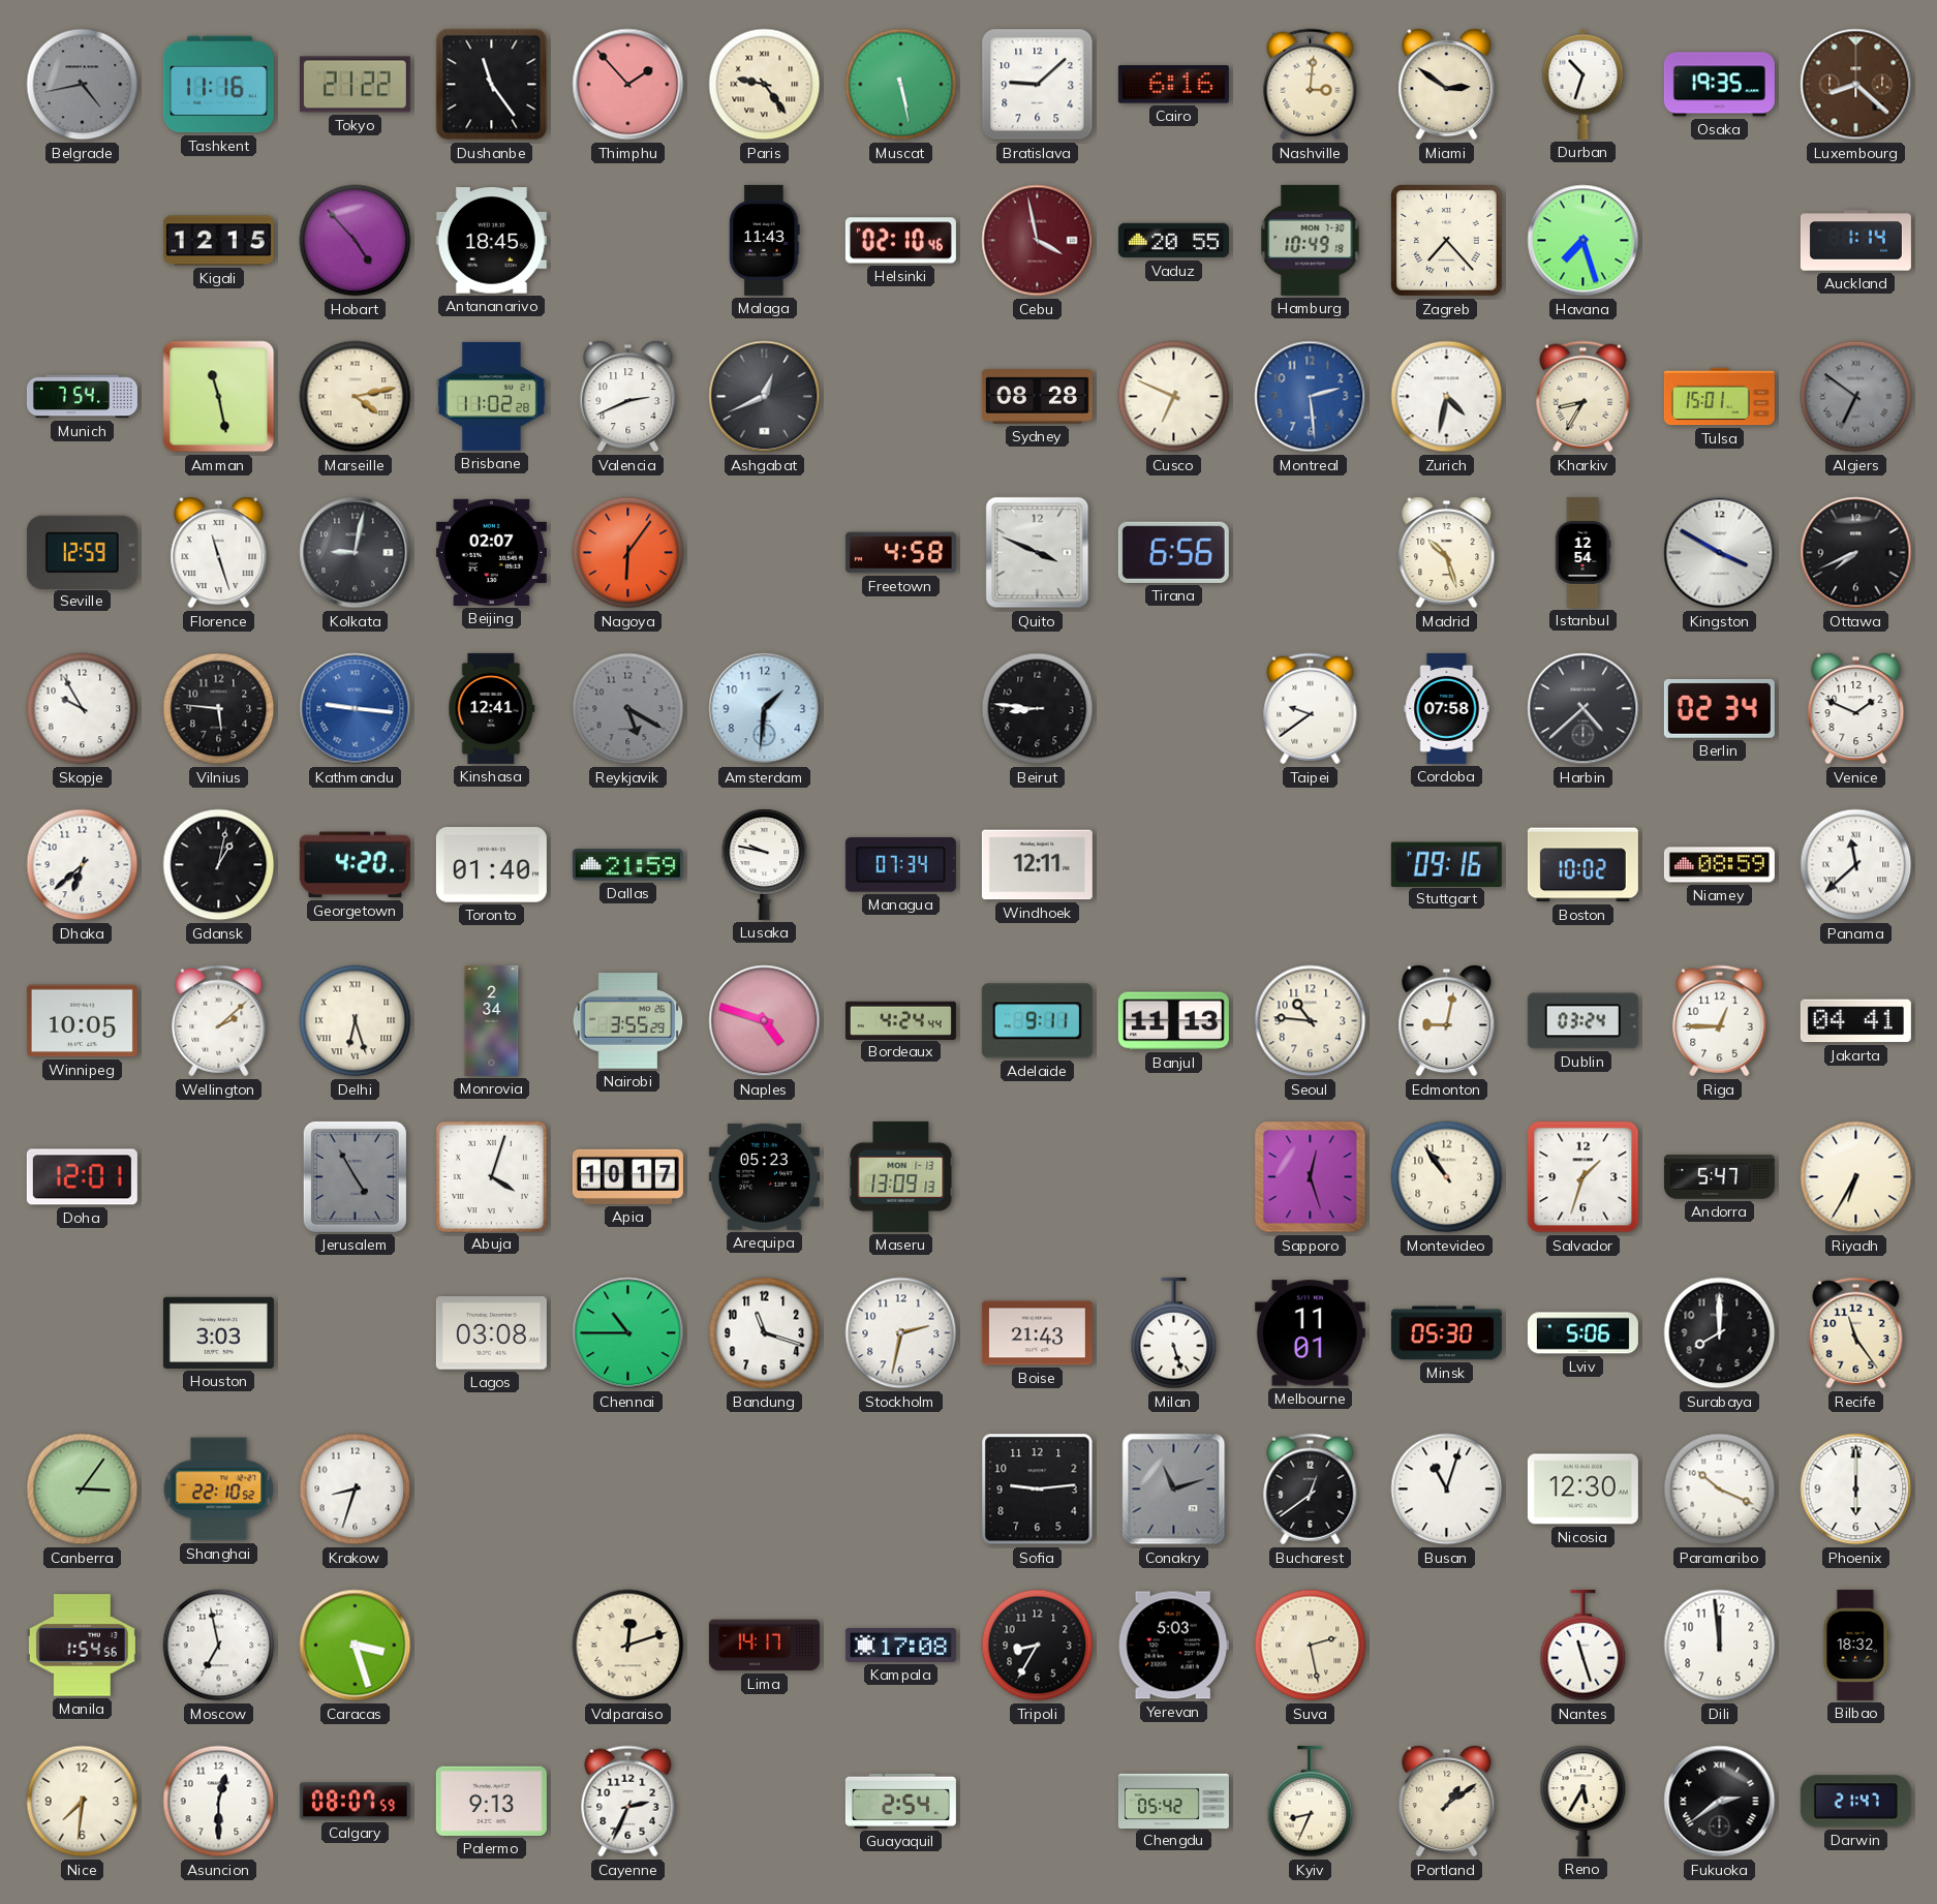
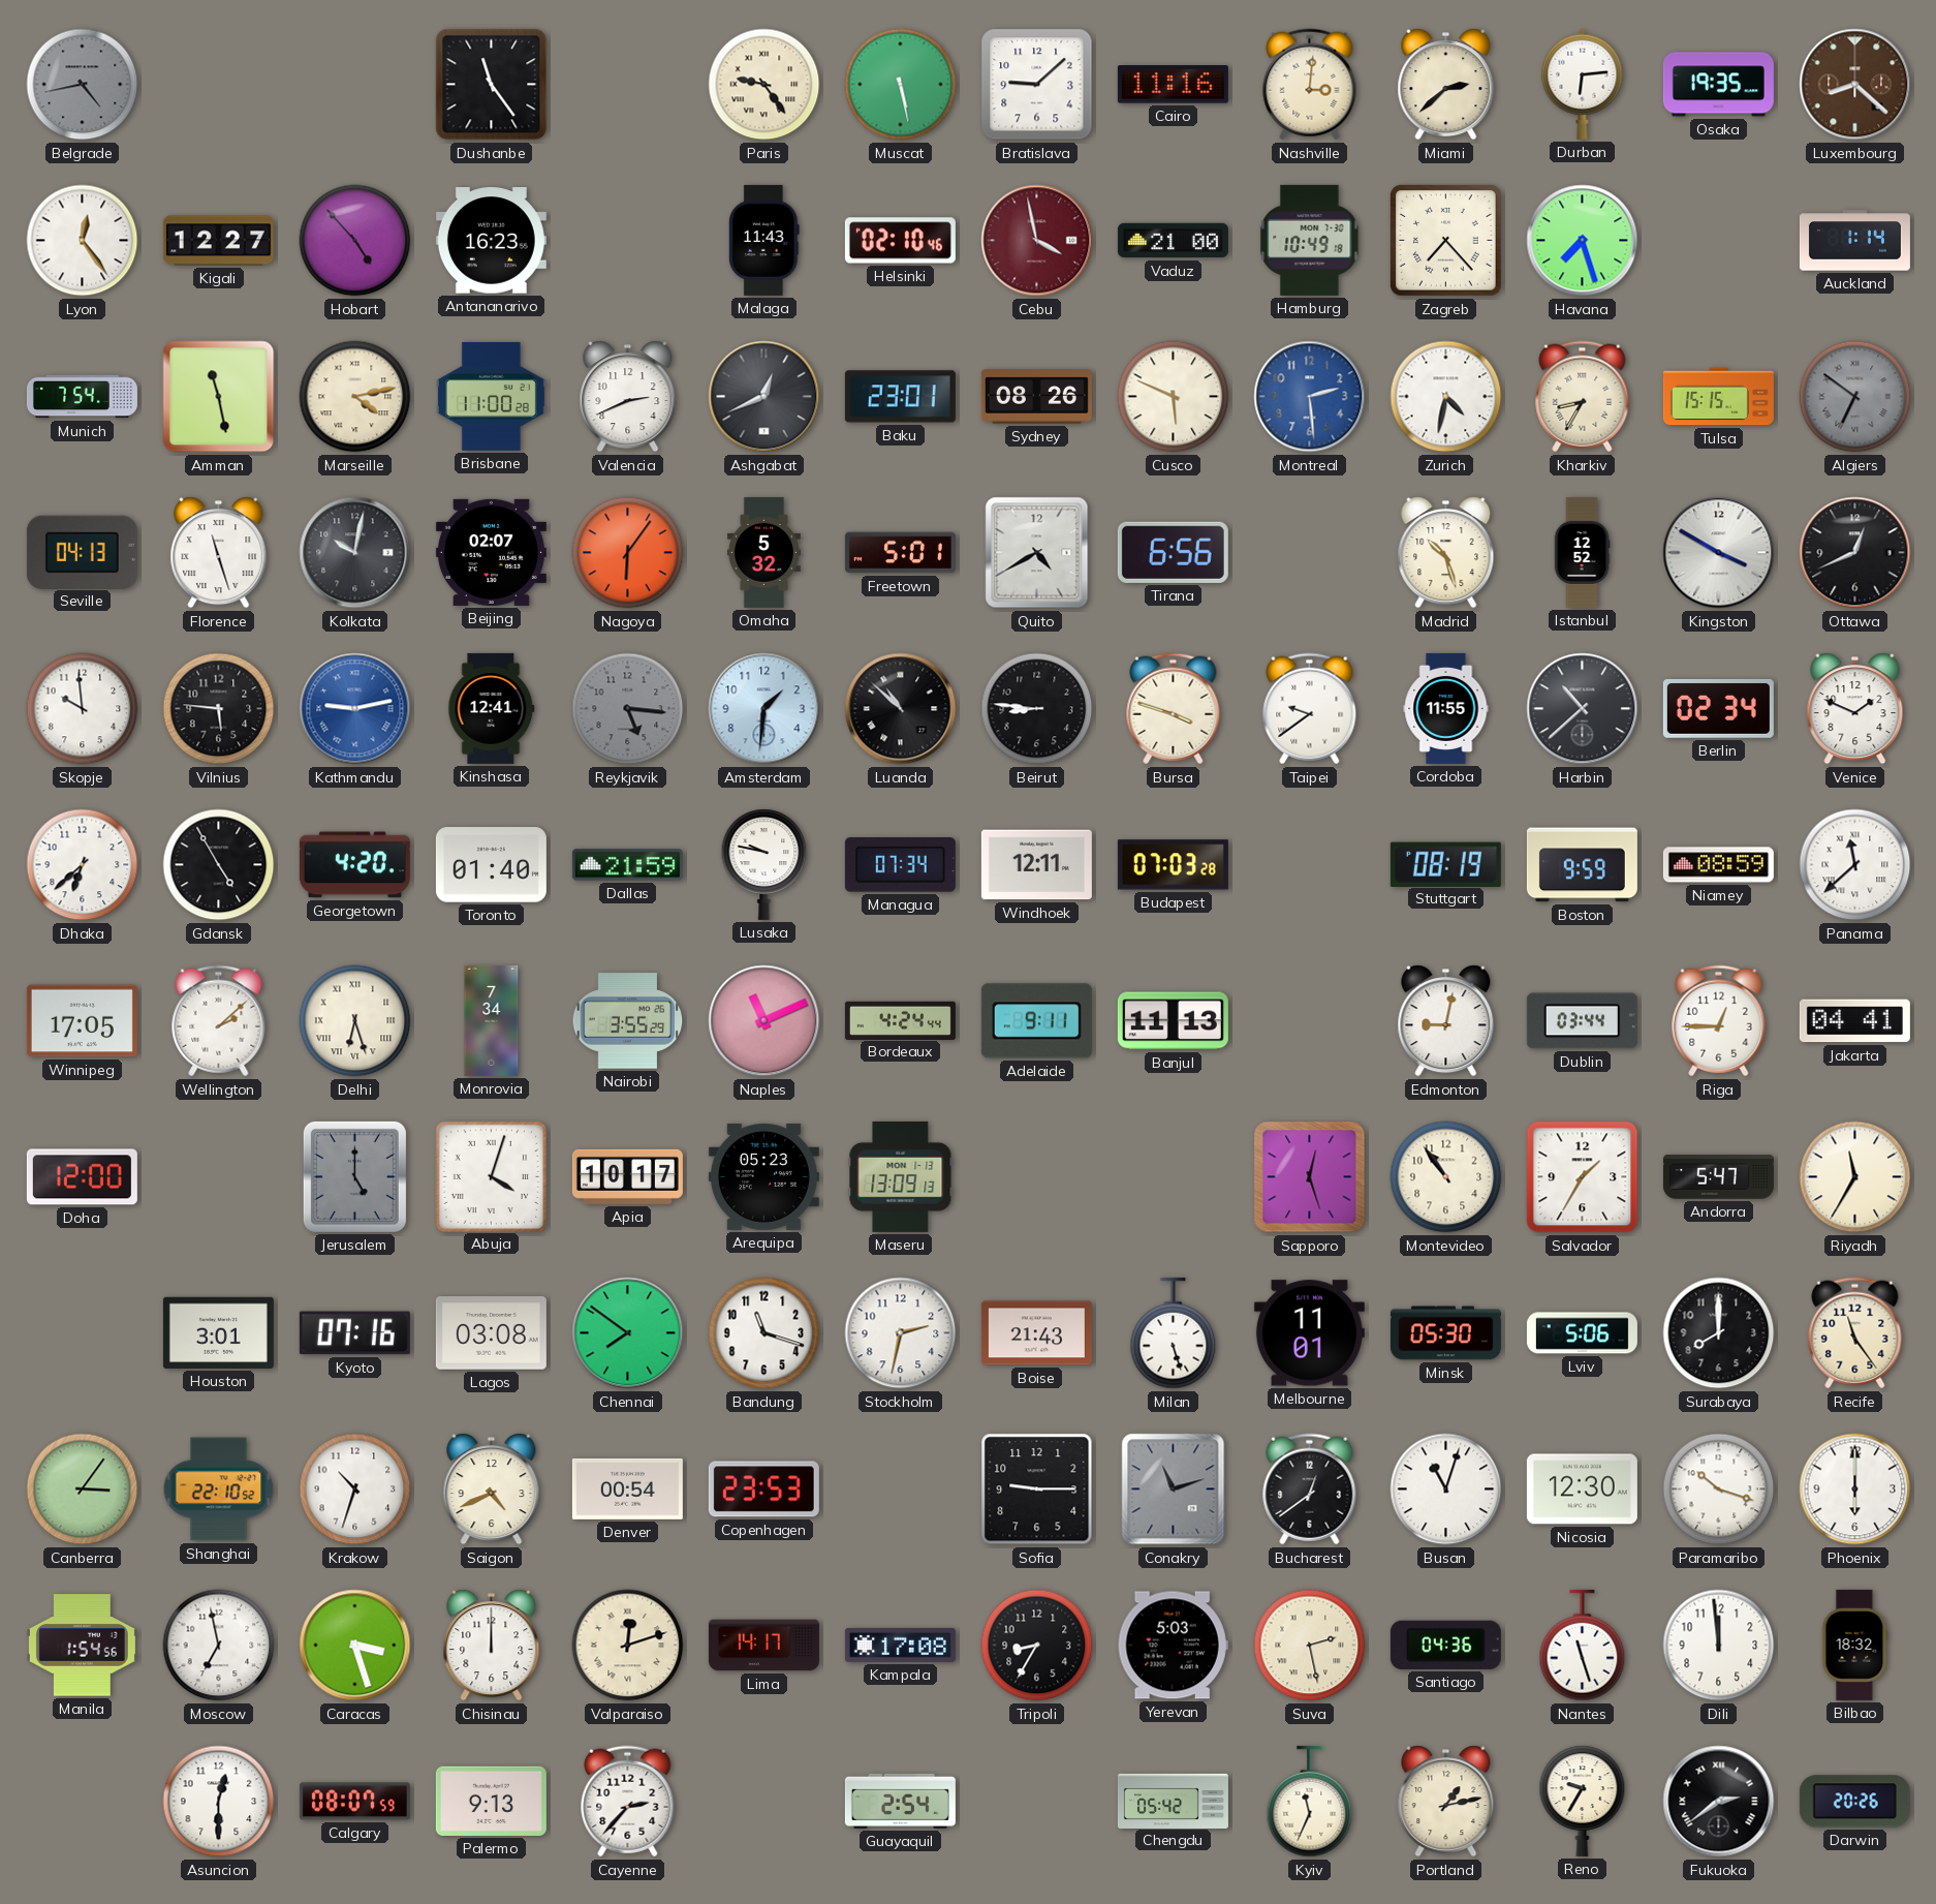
Tashkent: 11:16 -> none (218, 85)
Tokyo: 21:22 -> none (355, 85)
Thimphu: 1:53 -> none (628, 85)
Cairo: 6:16 -> 11:16 (1173, 85)
Miami: 2:51 -> 2:38 (1446, 85)
Durban: 10:33 -> 6:14 (1583, 84)
Lyon: none -> 12:24 (83, 241)
Kigali: 12:15 -> 12:27 (218, 241)
Antananarivo: 18:45 -> 16:23 (491, 241)
Vaduz: 20:55 -> 21:00 (1173, 241)
Brisbane: 11:02 -> 11:00 (491, 396)
Baku: none -> 23:01 (900, 397)
Sydney: 08:28 -> 08:26 (1036, 397)
Cusco: 6:49 -> 5:49 (1174, 397)
Tulsa: 15:01 -> 15:15 (1718, 397)
Seville: 12:59 -> 04:13 (82, 552)
Kolkata: 9:02 -> 10:02 (355, 553)
Omaha: none -> 5:32 (763, 552)
Freetown: 4:58 -> 5:01 (900, 553)
Quito: 3:49 -> 4:40 (1037, 553)
Istanbul: 12:54 -> 12:52 (1582, 552)
Ottawa: 7:41 -> 12:41 (1855, 553)
Skopje: 9:55 -> 9:59 (83, 709)
Kathmandu: 9:16 -> 9:13 (355, 709)
Reykjavik: 5:20 -> 5:16 (628, 709)
Luanda: none -> 10:52 (901, 709)
Bursa: none -> 3:48 (1174, 709)
Cordoba: 07:58 -> 11:55 (1446, 708)
Harbin: 4:38 -> 10:38 (1583, 709)
Gdansk: 1:02 -> 4:55 (219, 865)
Budapest: none -> 07:03 (1173, 865)
Stuttgart: 09:16 -> 08:19 (1445, 864)
Boston: 10:02 -> 9:59 (1582, 865)
Winnipeg: 10:05 -> 17:05 (82, 1021)
Monrovia: 2:34 -> 7:34 (492, 1020)
Naples: 4:48 -> 11:11 (764, 1021)
Seoul: 10:46 -> none (1311, 1021)
Dublin: 03:24 -> 03:44 (1582, 1021)
Doha: 12:01 -> 12:00 (82, 1177)
Jerusalem: 4:55 -> 5:00 (354, 1176)
Salvador: 1:33 -> 1:35 (1583, 1177)
Riyadh: 6:35 -> 11:35 (1855, 1177)
Houston: 3:03 -> 3:01 (218, 1332)
Kyoto: none -> 07:16 (354, 1333)
Chennai: 10:45 -> 7:51 (628, 1333)
Krakow: 8:33 -> 10:33 (355, 1490)
Saigon: none -> 4:41 (492, 1490)
Denver: none -> 00:54 (627, 1488)
Copenhagen: none -> 23:53 (763, 1490)
Sofia: 9:14 -> 9:15 (1037, 1490)
Paramaribo: 10:19 -> 10:18 (1719, 1490)
Chisinau: none -> 12:00 (492, 1646)
Santiago: none -> 04:36 (1445, 1645)
Nice: 7:31 -> none (83, 1802)
Cayenne: 2:34 -> 2:37 (628, 1802)
Kyiv: 8:34 -> 11:34 (1310, 1802)
Portland: 1:09 -> 1:13 (1446, 1802)
Reno: 5:35 -> 9:35 (1583, 1801)
Darwin: 21:47 -> 20:26 (1854, 1802)
